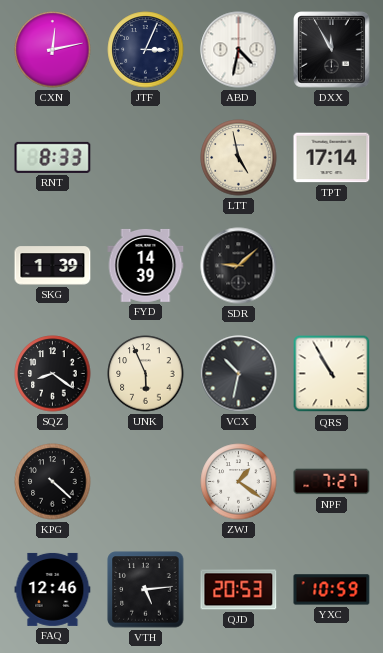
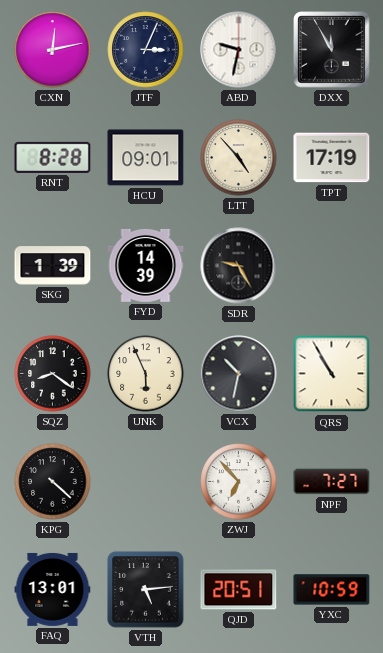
ABD: 4:32 -> 9:32 (239, 50)
RNT: 8:33 -> 8:28 (53, 157)
HCU: none -> 09:01 (146, 158)
LTT: 4:58 -> 4:53 (239, 158)
TPT: 17:14 -> 17:19 (332, 158)
SDR: 9:08 -> 9:25 (239, 266)
ZWJ: 1:21 -> 6:53 (239, 482)
FAQ: 12:46 -> 13:01 (53, 589)
QJD: 20:53 -> 20:51 (239, 590)
